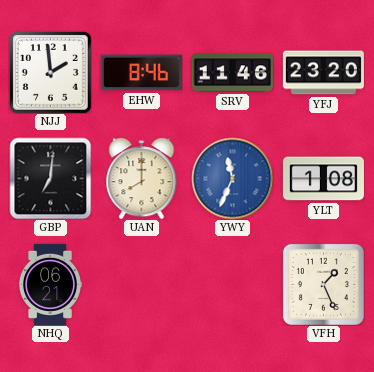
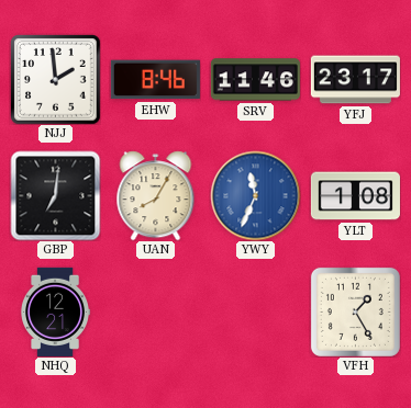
YFJ: 23:20 -> 23:17 (355, 80)
UAN: 8:00 -> 8:05 (156, 195)
NHQ: 06:21 -> 12:21 (55, 311)
VFH: 1:26 -> 1:25 (355, 311)
